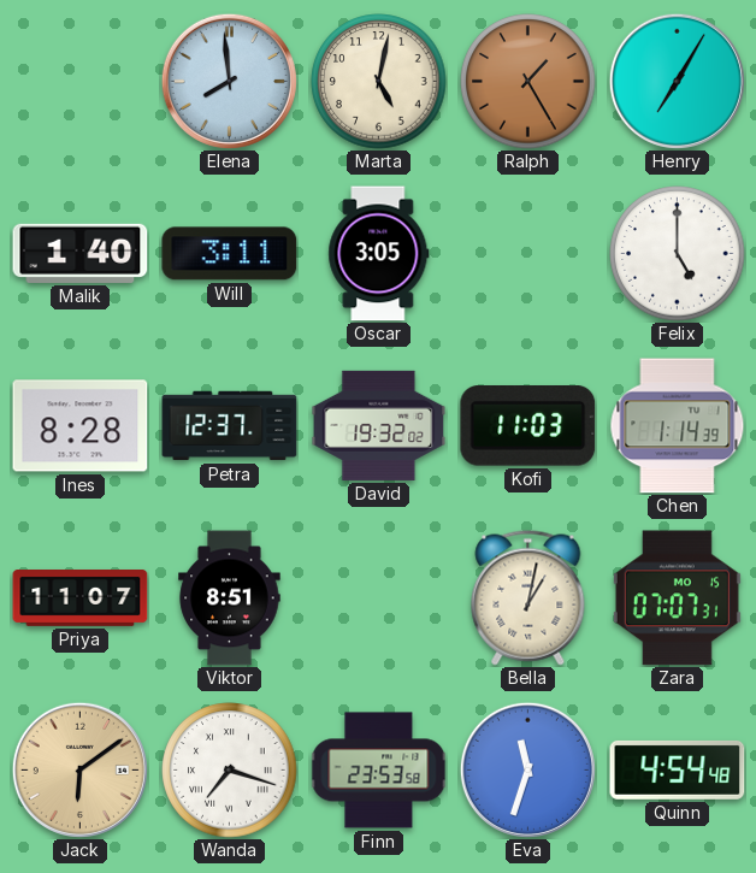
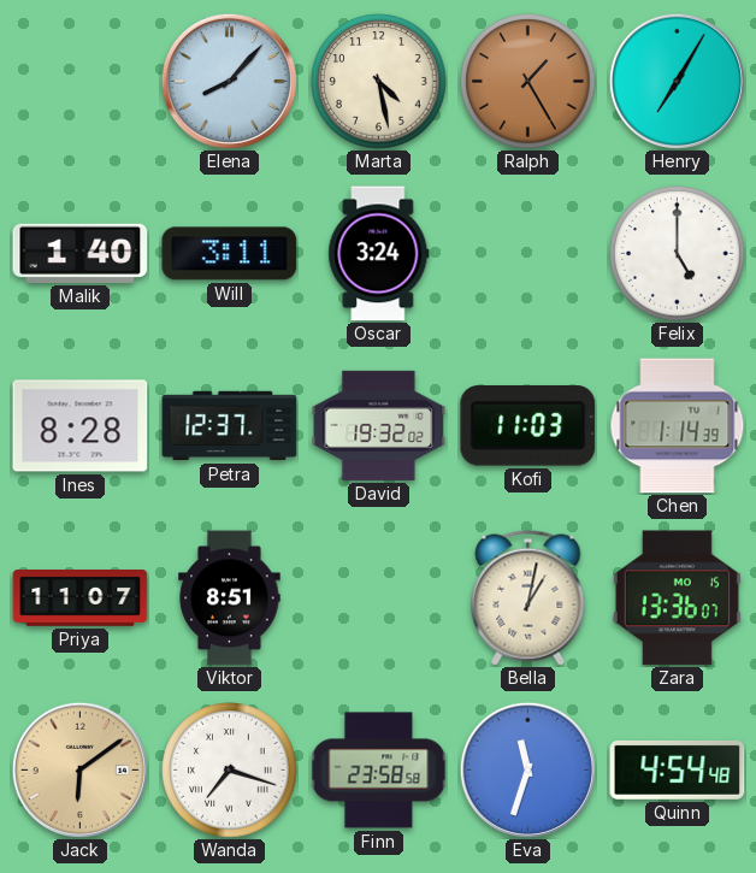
Elena: 7:59 -> 8:07 (229, 81)
Marta: 5:02 -> 4:28 (379, 82)
Oscar: 3:05 -> 3:24 (379, 254)
Zara: 07:07 -> 13:36 (677, 598)
Finn: 23:53 -> 23:58 (379, 771)
